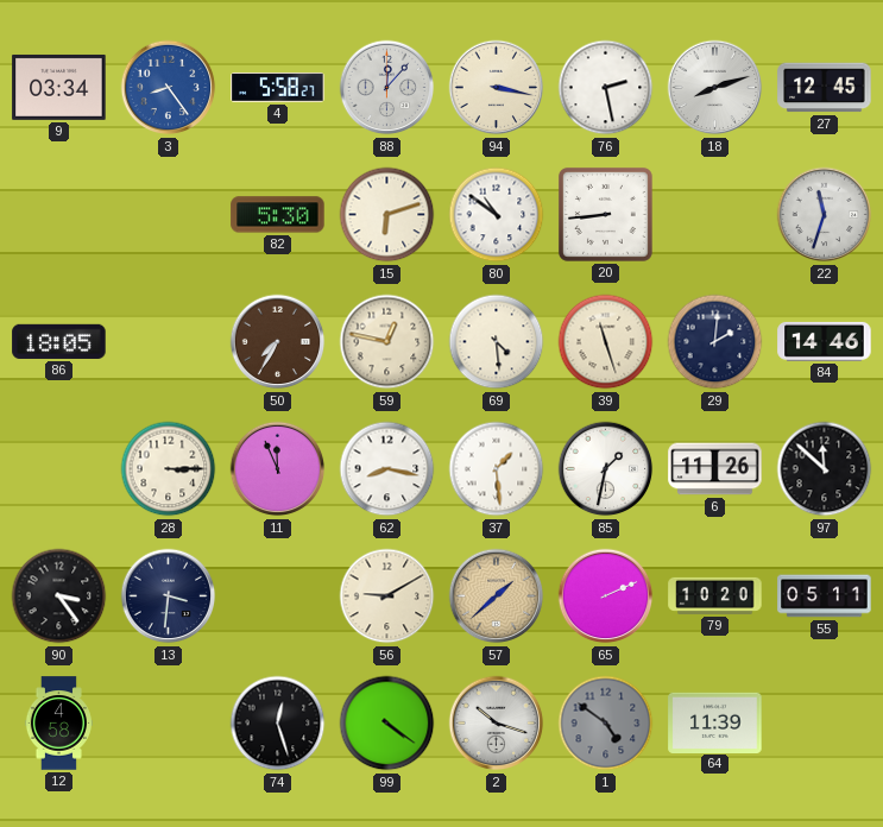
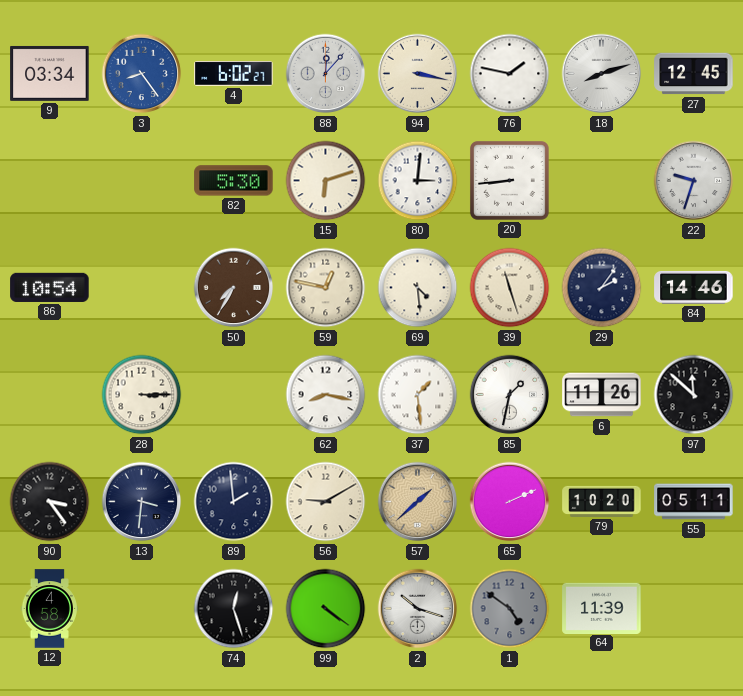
4: 5:58 -> 6:02 (234, 74)
76: 2:28 -> 1:47 (510, 74)
80: 10:51 -> 3:01 (418, 181)
22: 11:33 -> 9:33 (694, 181)
86: 18:05 -> 10:54 (50, 287)
29: 2:01 -> 2:06 (602, 288)
11: 11:56 -> none (278, 469)
89: none -> 1:59 (234, 502)
